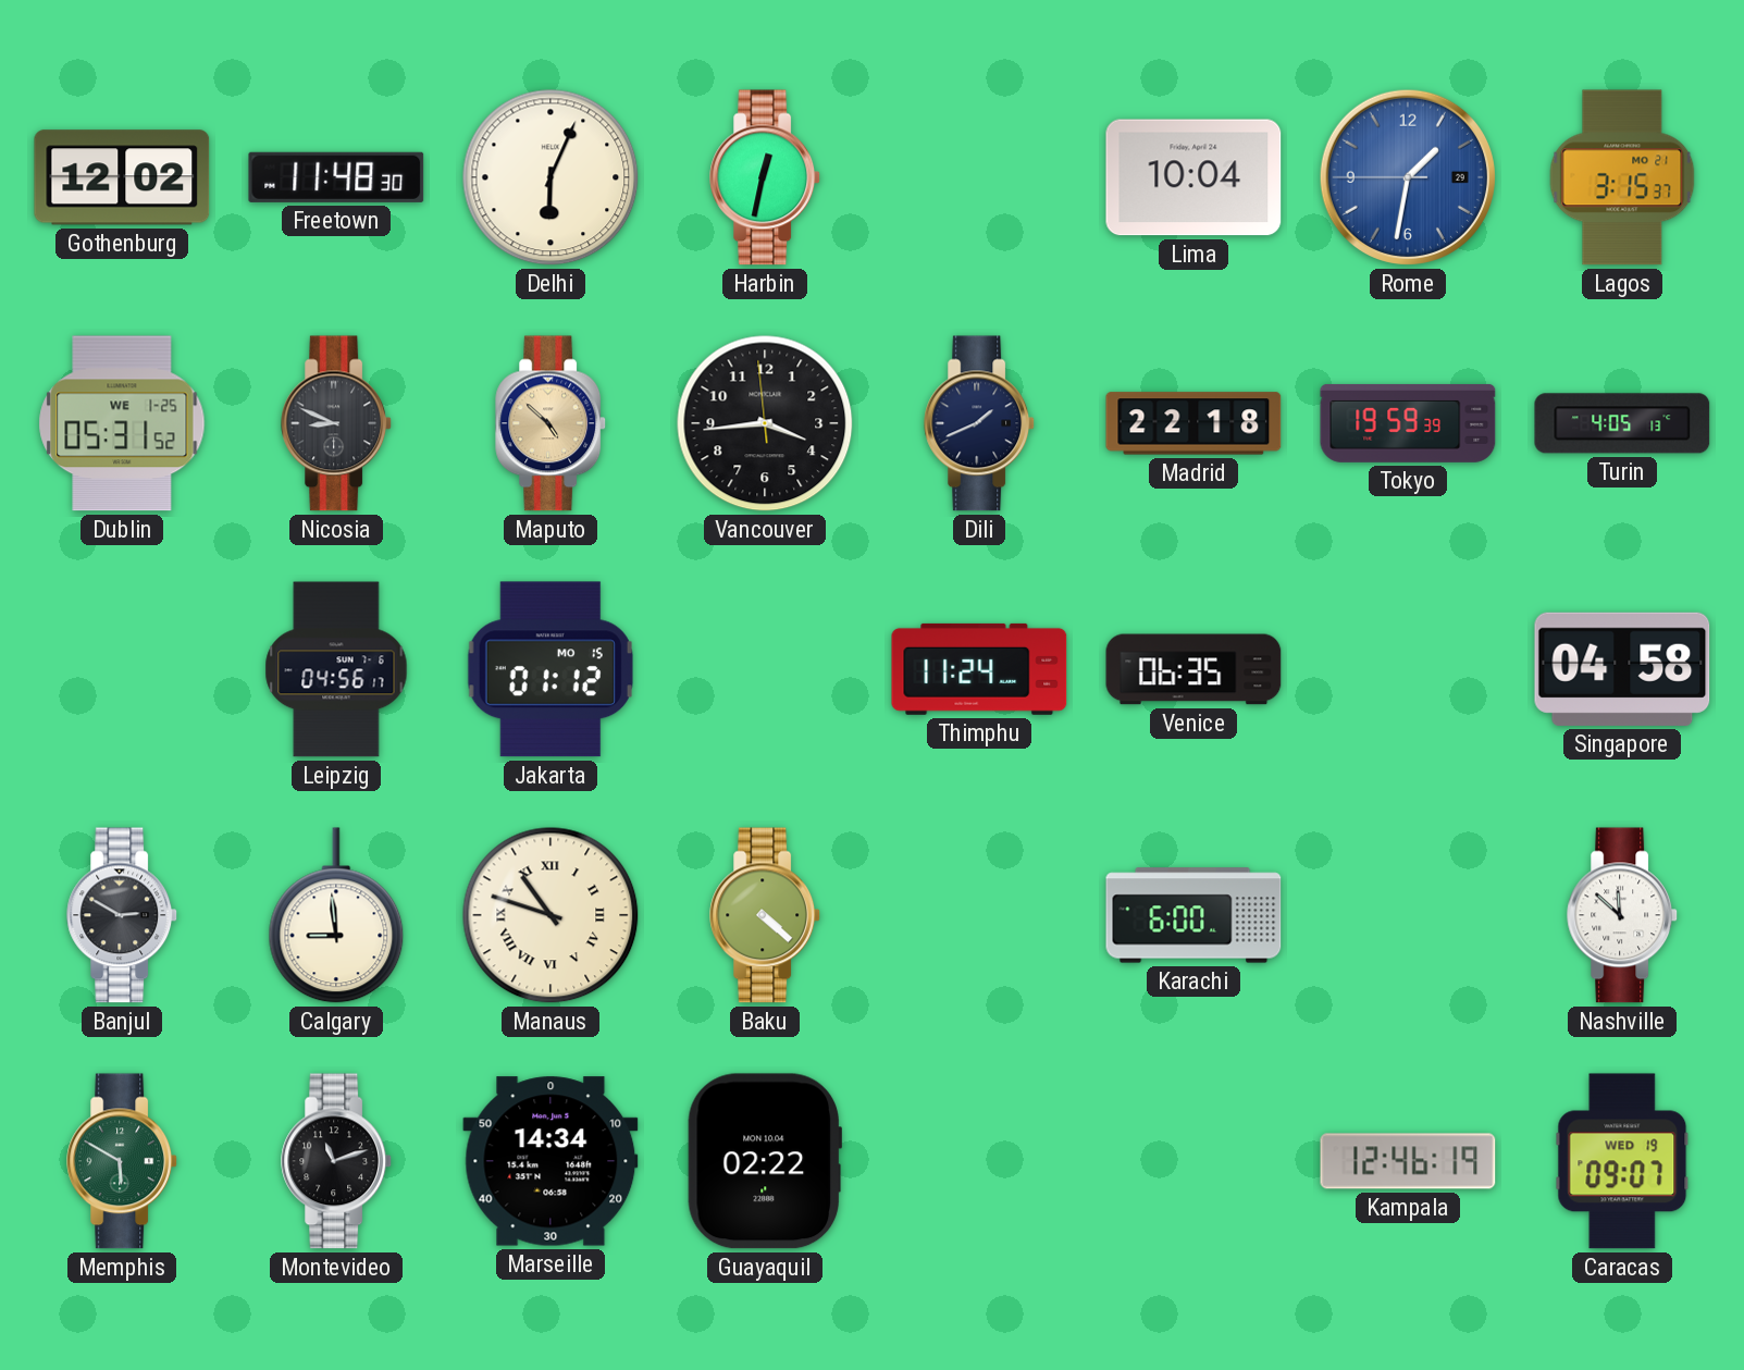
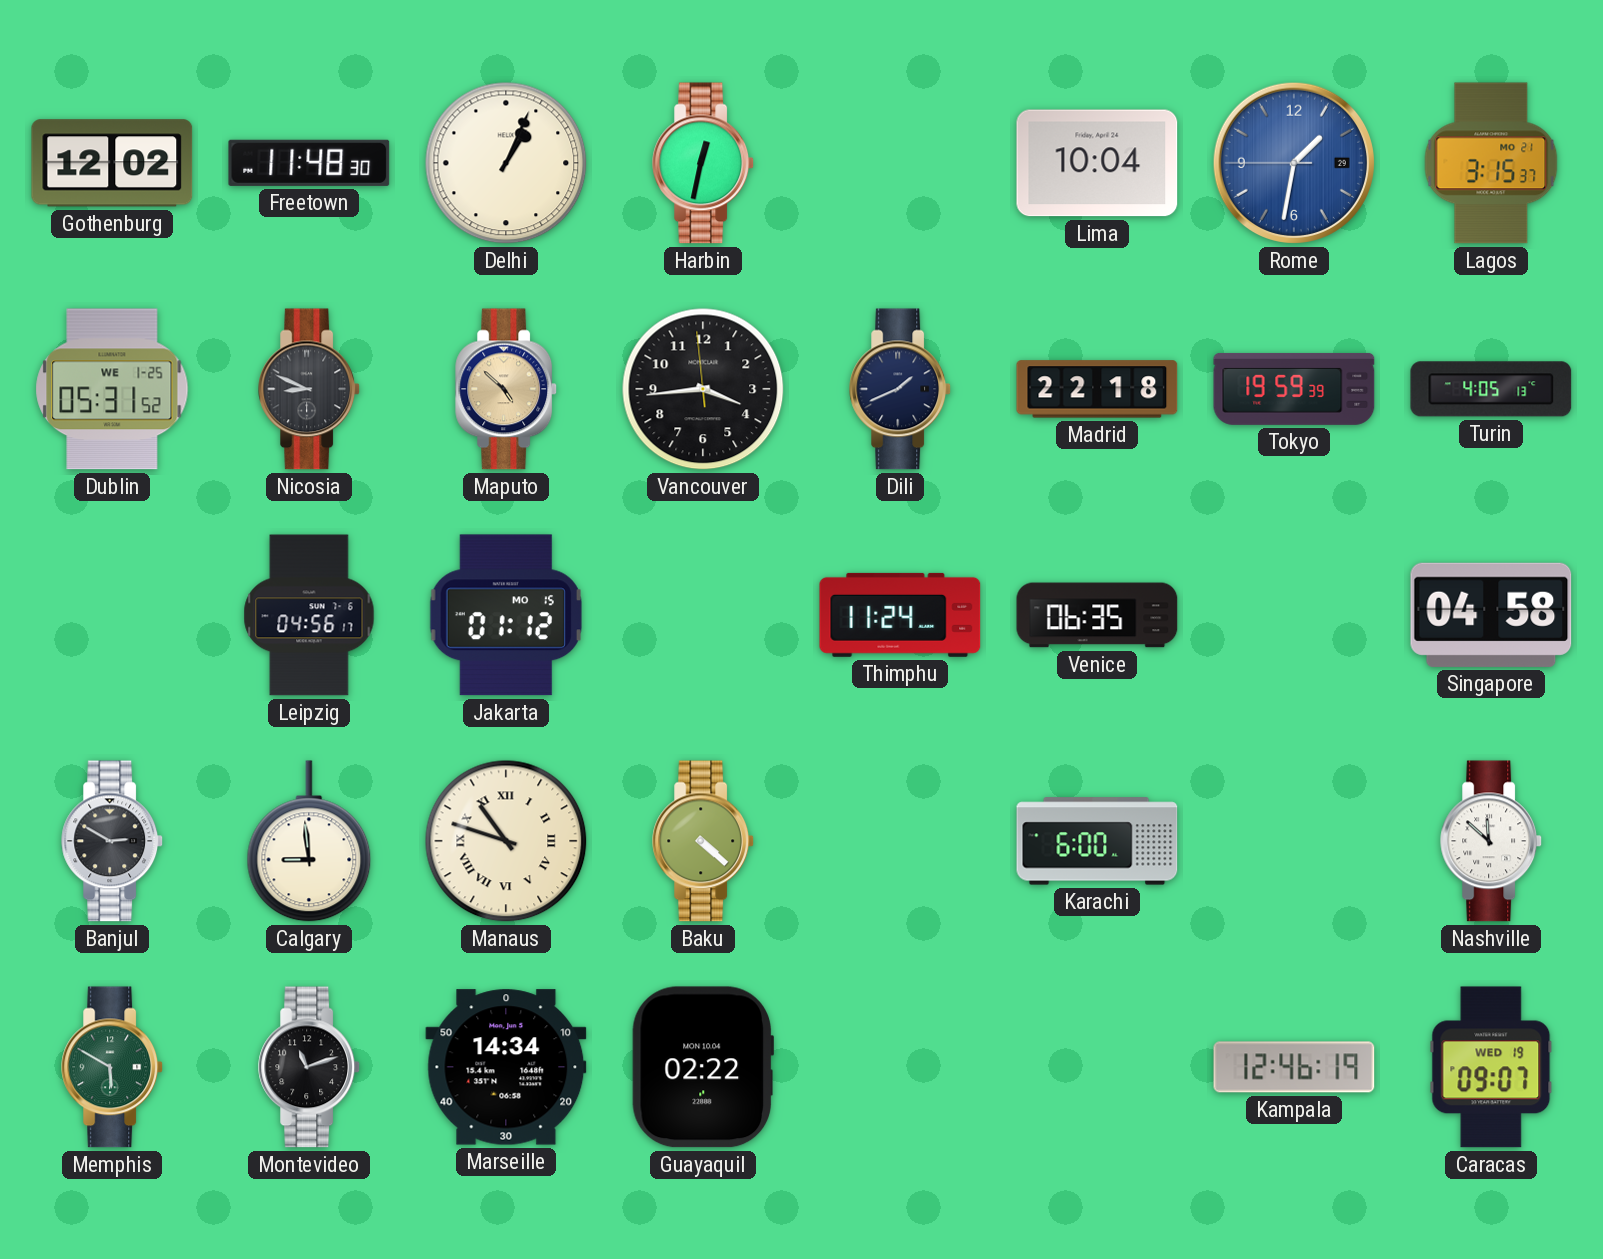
Delhi: 6:04 -> 1:04 (506, 163)
